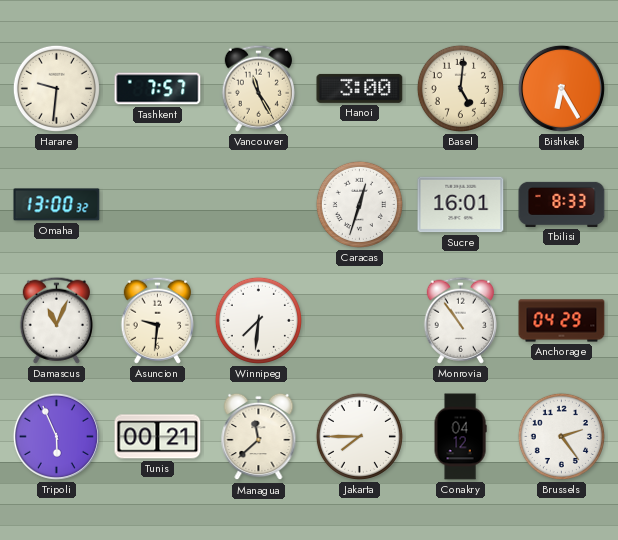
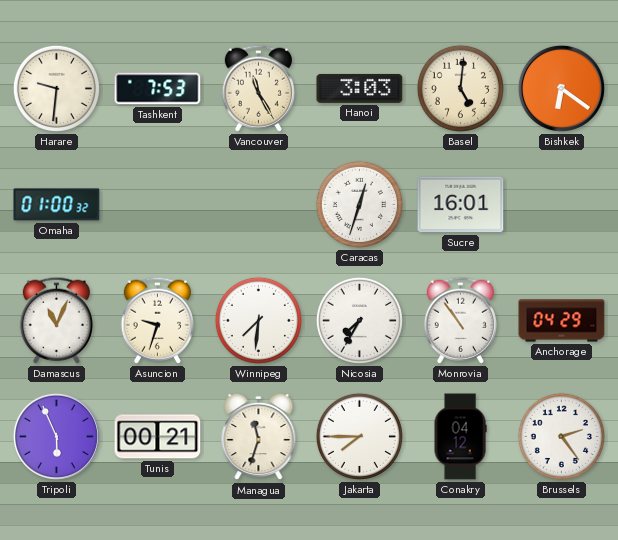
Tashkent: 7:57 -> 7:53 (158, 89)
Hanoi: 3:00 -> 3:03 (360, 88)
Bishkek: 6:25 -> 6:21 (561, 88)
Omaha: 13:00 -> 01:00 (57, 205)
Tbilisi: 8:33 -> none (562, 204)
Asuncion: 9:31 -> 9:33 (157, 320)
Nicosia: none -> 7:35 (359, 320)
Managua: 11:38 -> 11:33 (259, 437)
